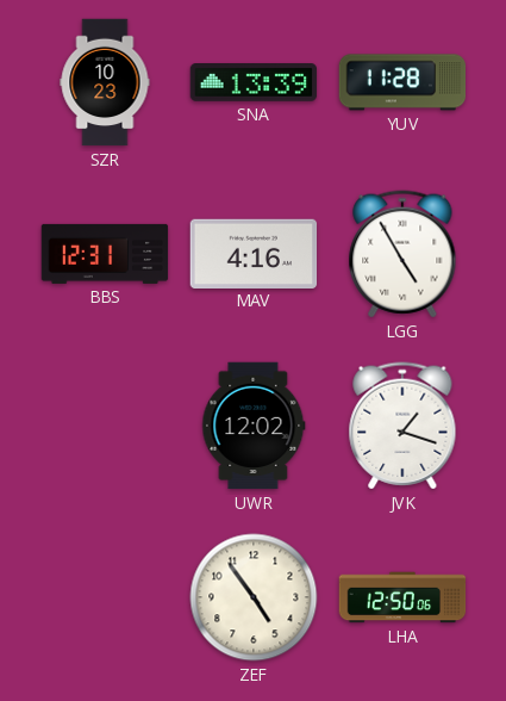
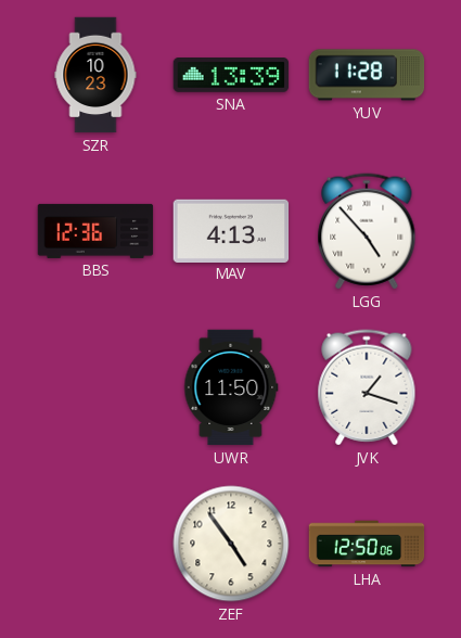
BBS: 12:31 -> 12:36 (95, 231)
MAV: 4:16 -> 4:13 (231, 230)
LGG: 4:55 -> 4:53 (367, 231)
UWR: 12:02 -> 11:50 (231, 387)
